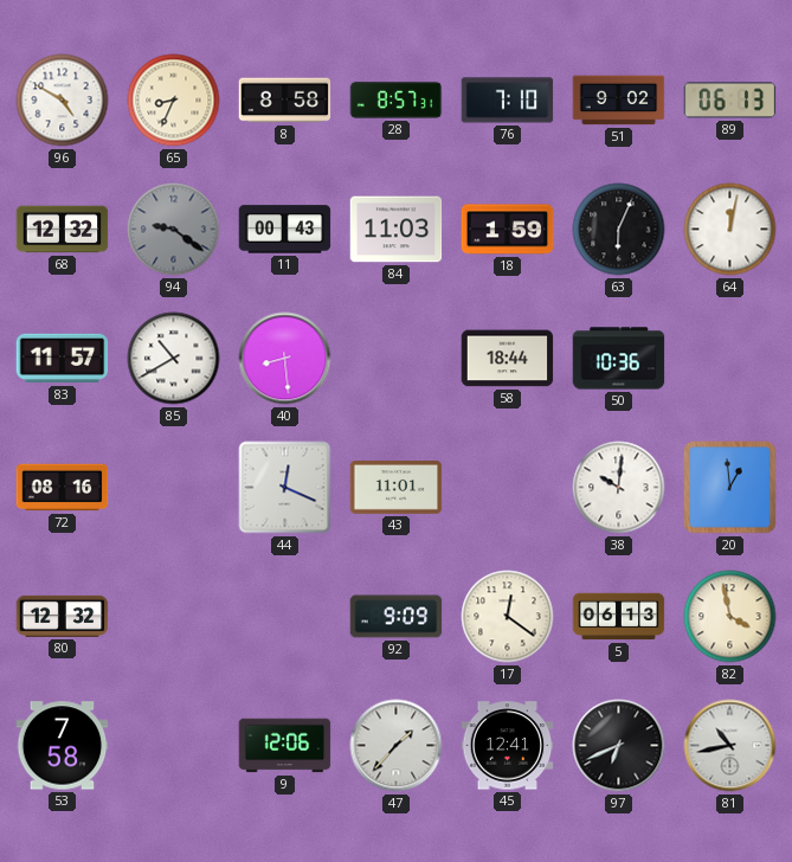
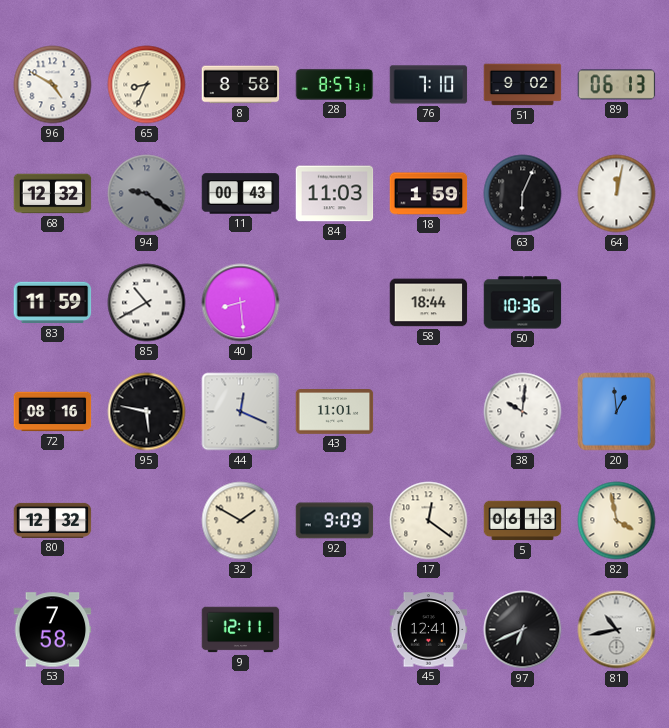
83: 11:57 -> 11:59 (53, 303)
95: none -> 5:47 (147, 412)
32: none -> 1:50 (241, 521)
9: 12:06 -> 12:11 (241, 630)
47: 1:37 -> none (397, 746)
